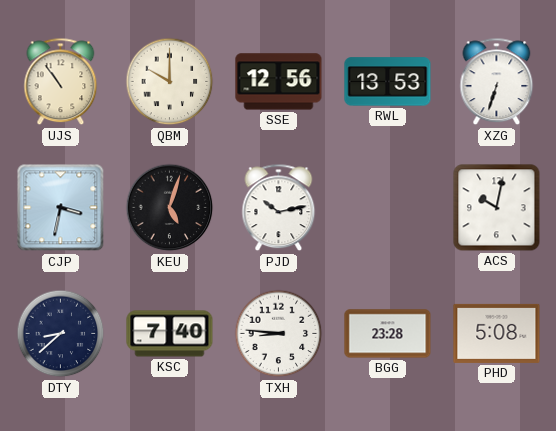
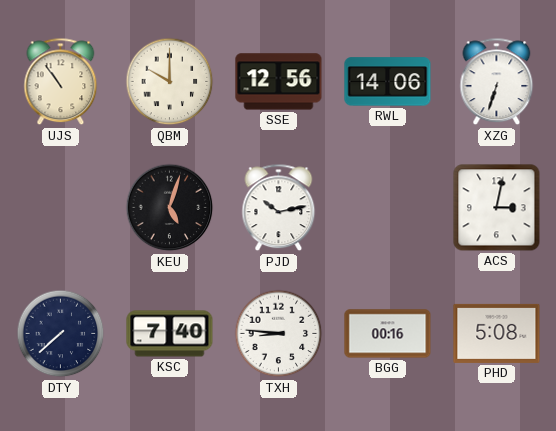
RWL: 13:53 -> 14:06 (388, 82)
CJP: 3:32 -> none (61, 208)
ACS: 10:02 -> 3:02 (497, 208)
DTY: 8:38 -> 7:38 (61, 334)
BGG: 23:28 -> 00:16 (388, 334)
